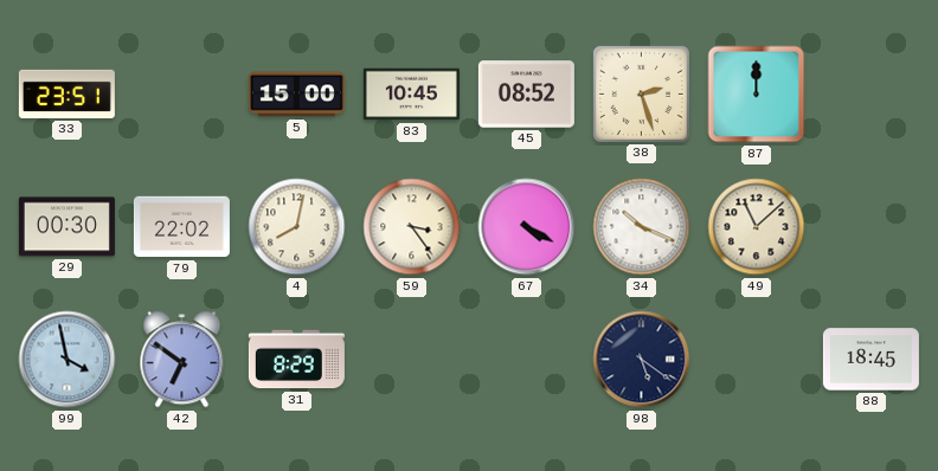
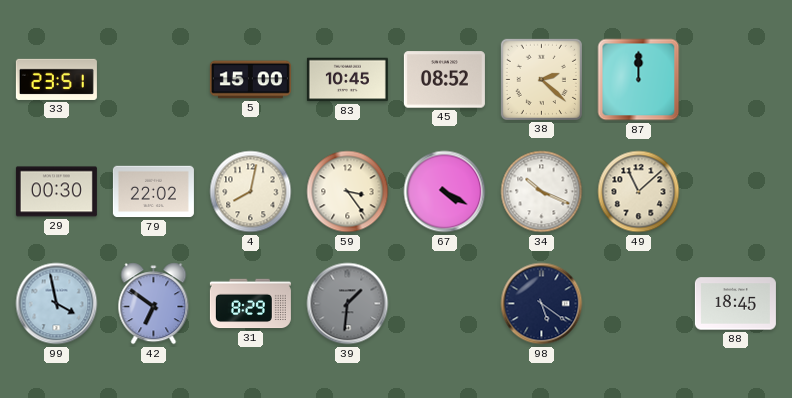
38: 2:27 -> 2:22 (541, 79)
39: none -> 1:31 (348, 304)
